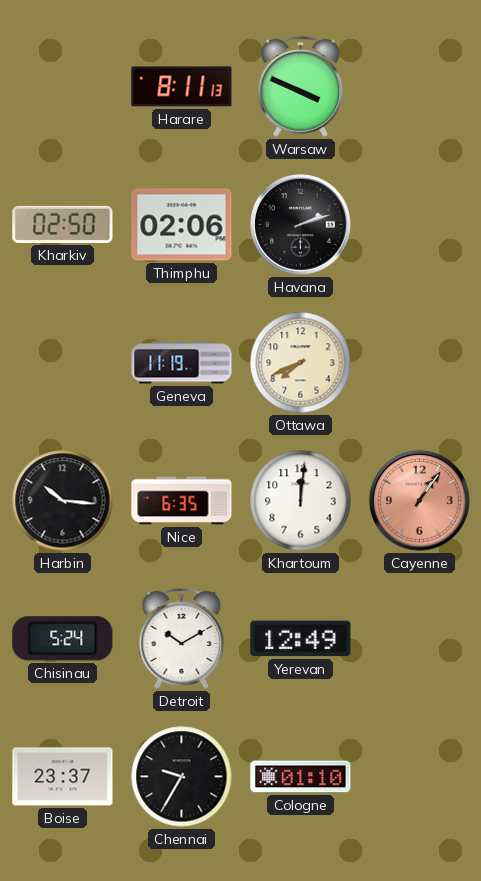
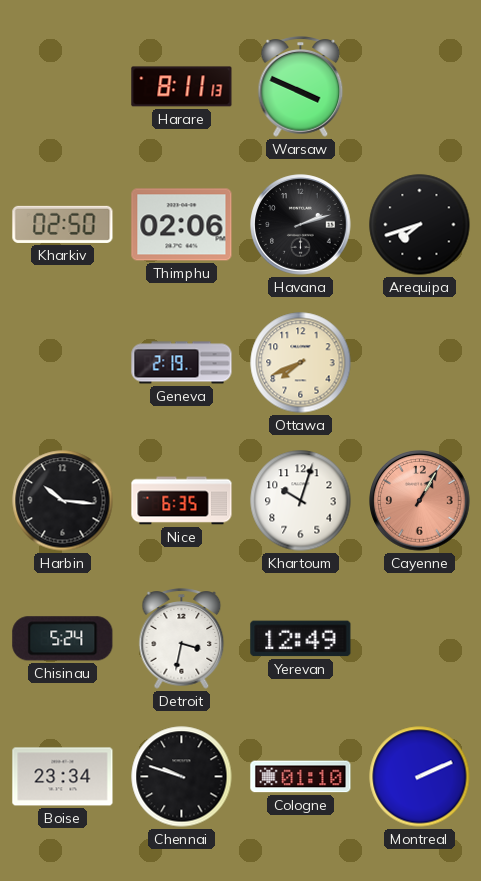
Arequipa: none -> 7:42 (420, 225)
Geneva: 11:19 -> 2:19 (182, 363)
Khartoum: 12:01 -> 10:03 (301, 501)
Cayenne: 1:06 -> 1:05 (420, 501)
Detroit: 10:10 -> 3:32 (182, 639)
Boise: 23:37 -> 23:34 (63, 777)
Chennai: 9:35 -> 9:48 (182, 777)
Montreal: none -> 2:11 (420, 777)
